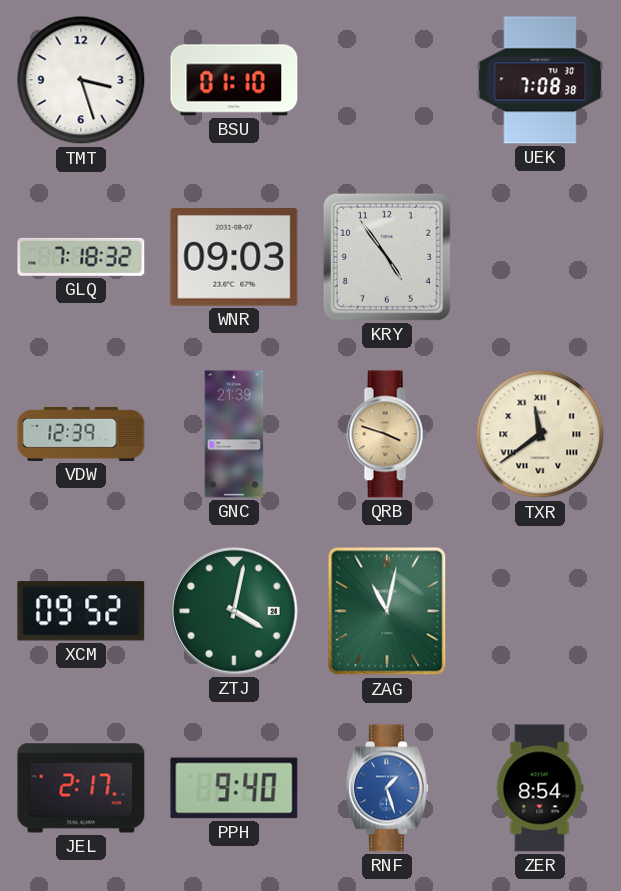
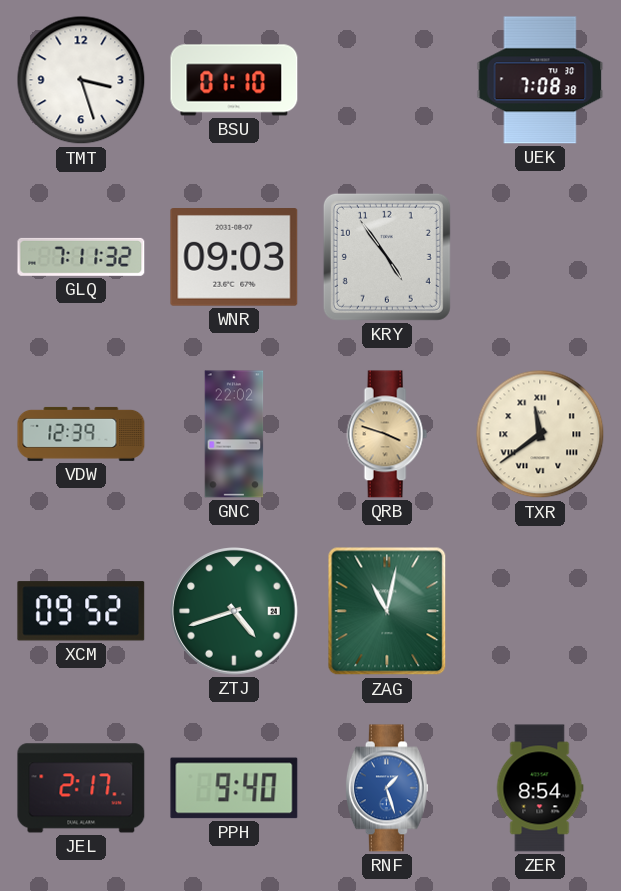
GLQ: 7:18 -> 7:11 (81, 257)
GNC: 21:39 -> 22:02 (234, 434)
ZTJ: 4:02 -> 4:42 (234, 611)
